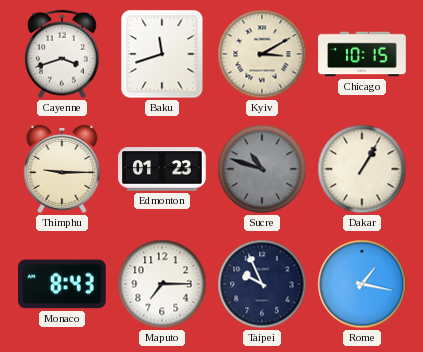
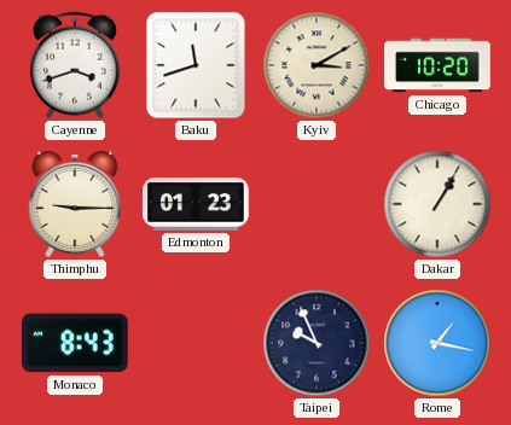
Chicago: 10:15 -> 10:20 (437, 65)
Sucre: 10:48 -> none (262, 169)
Maputo: 7:15 -> none (162, 284)
